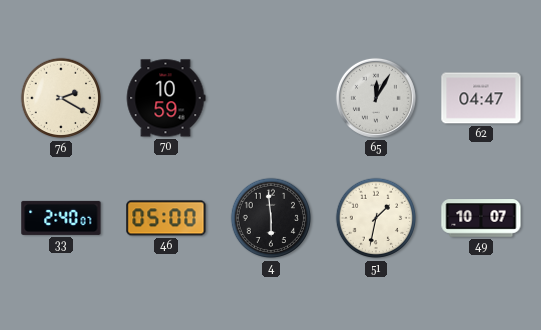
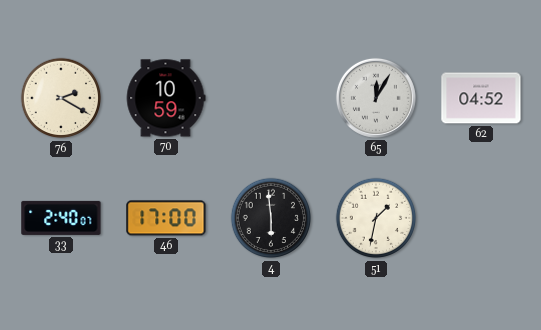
62: 04:47 -> 04:52 (481, 98)
46: 05:00 -> 17:00 (166, 218)
49: 10:07 -> none (481, 218)
